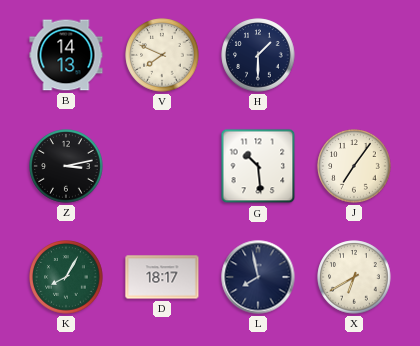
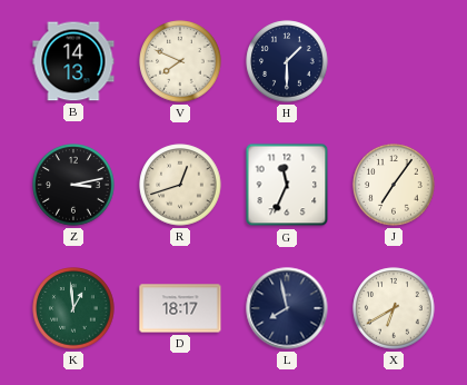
R: none -> 12:42 (180, 185)
G: 10:29 -> 11:34 (287, 185)
K: 8:05 -> 12:59 (73, 308)
